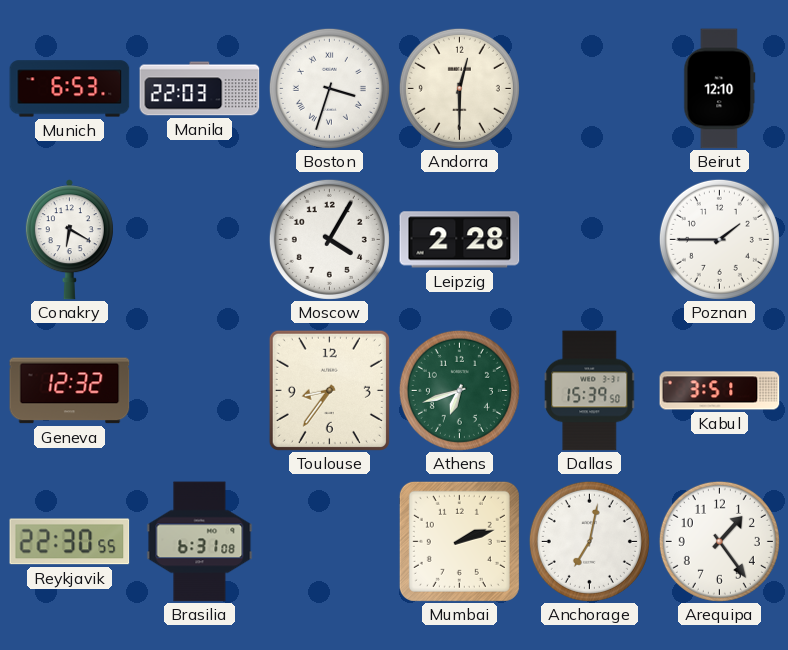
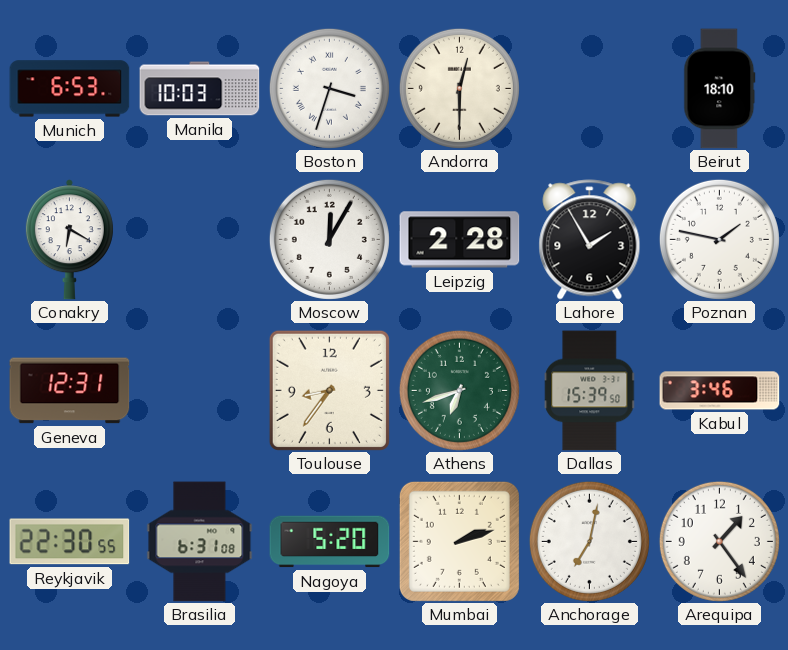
Manila: 22:03 -> 10:03 (200, 89)
Beirut: 12:10 -> 18:10 (720, 89)
Moscow: 4:05 -> 12:05 (329, 239)
Lahore: none -> 1:55 (590, 240)
Poznan: 1:45 -> 1:47 (719, 239)
Geneva: 12:32 -> 12:31 (70, 391)
Kabul: 3:51 -> 3:46 (720, 391)
Nagoya: none -> 5:20 (330, 542)
